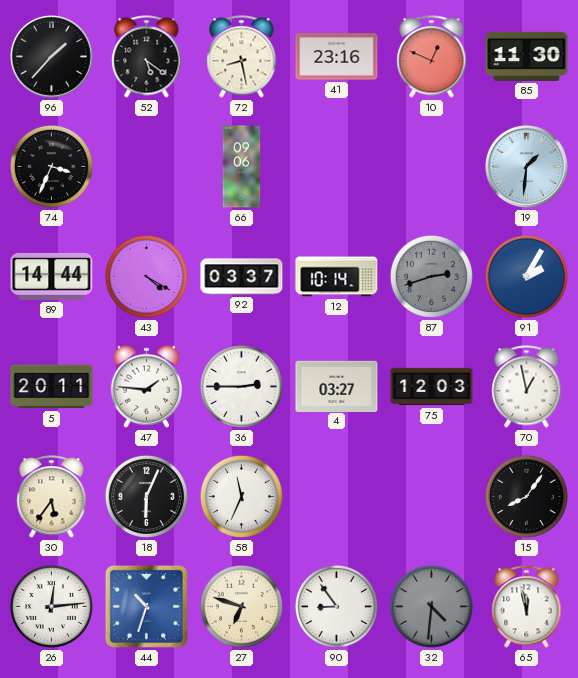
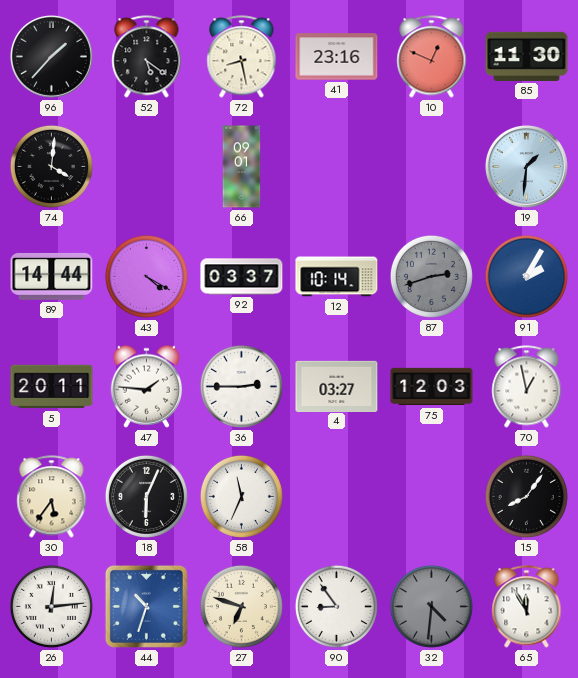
74: 3:34 -> 4:01 (51, 166)
66: 09:06 -> 09:01 (242, 167)
65: 11:58 -> 11:55 (527, 607)
